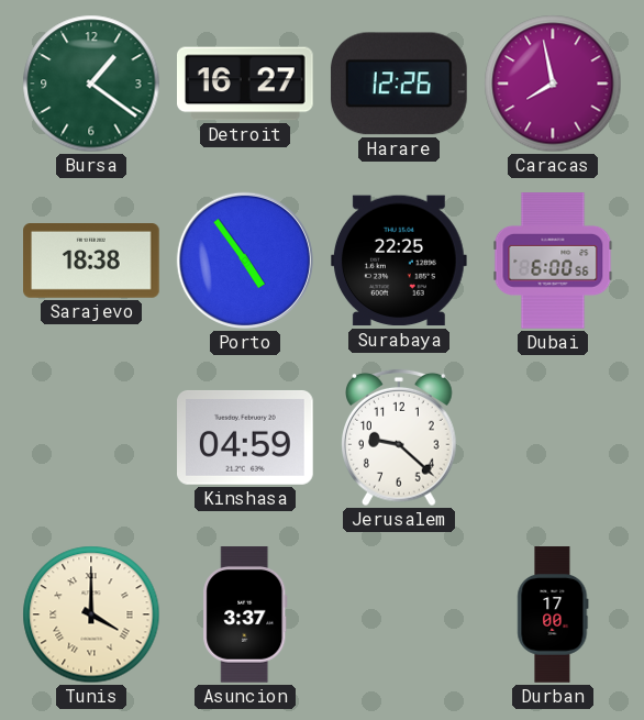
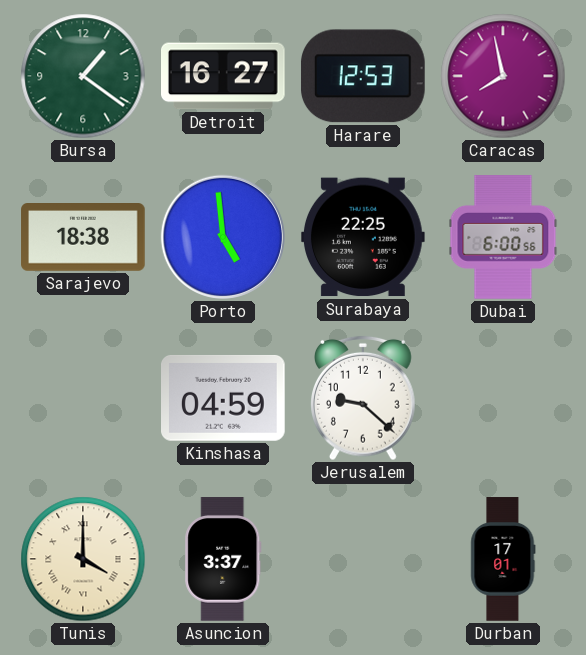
Harare: 12:26 -> 12:53 (363, 76)
Porto: 4:54 -> 4:59 (223, 237)
Durban: 17:00 -> 17:01 (503, 559)
